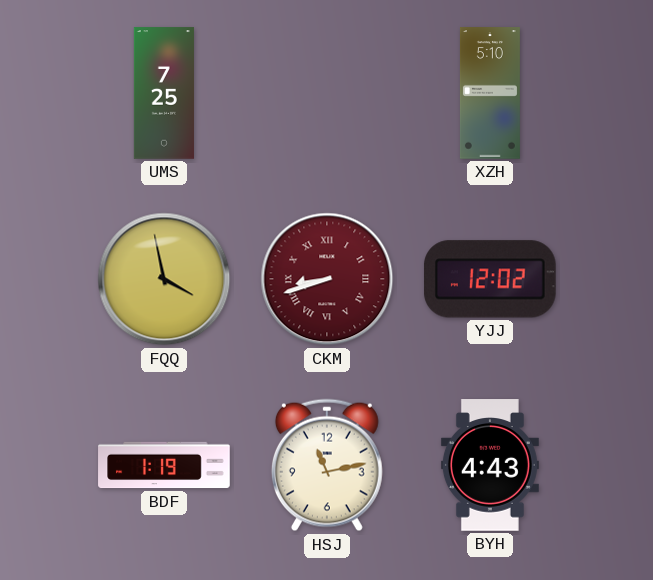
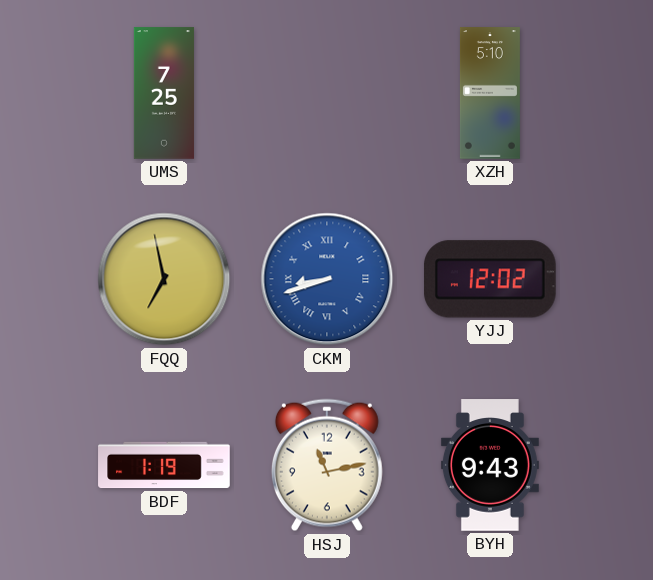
FQQ: 3:58 -> 6:58 (164, 279)
CKM dial: burgundy -> blue (327, 279)
BYH: 4:43 -> 9:43 (490, 465)
